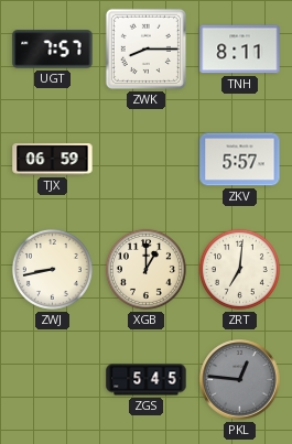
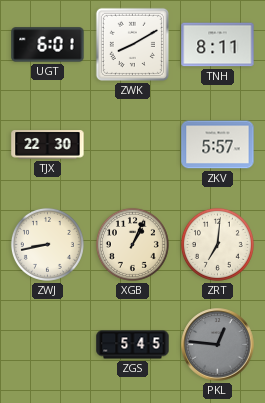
UGT: 7:57 -> 6:01 (48, 45)
ZWK: 8:15 -> 8:10 (132, 44)
TJX: 06:59 -> 22:30 (48, 145)
XGB: 1:00 -> 1:04 (132, 244)
